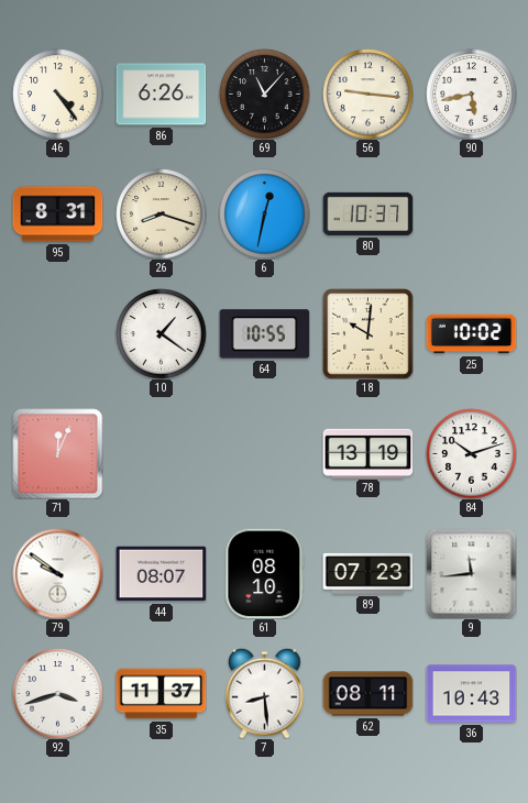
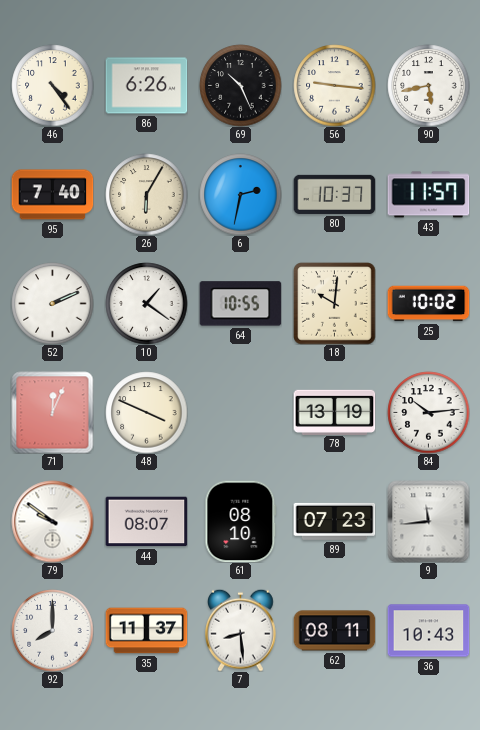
69: 11:07 -> 10:26 (240, 85)
95: 8:31 -> 7:40 (52, 195)
26: 8:18 -> 6:05 (146, 194)
6: 12:32 -> 2:32 (240, 194)
43: none -> 11:57 (428, 195)
52: none -> 2:11 (52, 303)
48: none -> 3:49 (146, 412)
84: 10:12 -> 10:14 (428, 412)
92: 3:42 -> 8:00 (52, 630)
